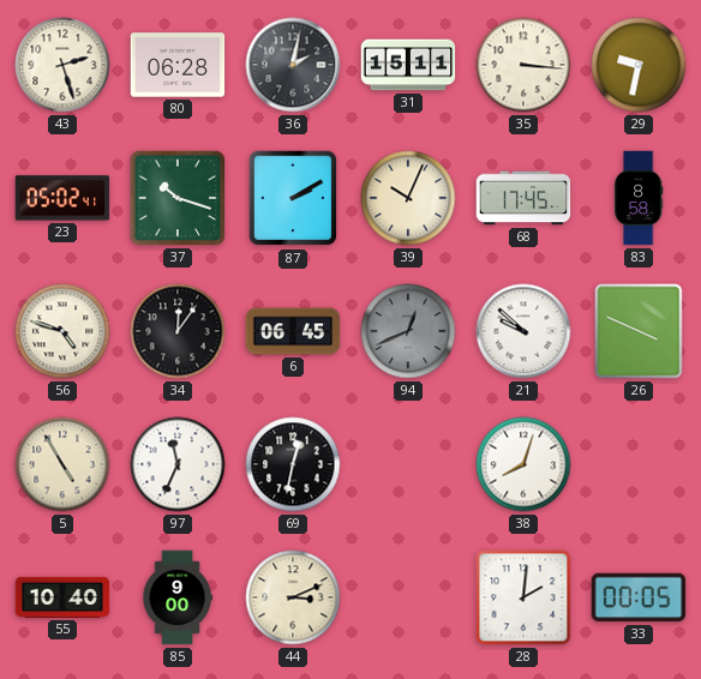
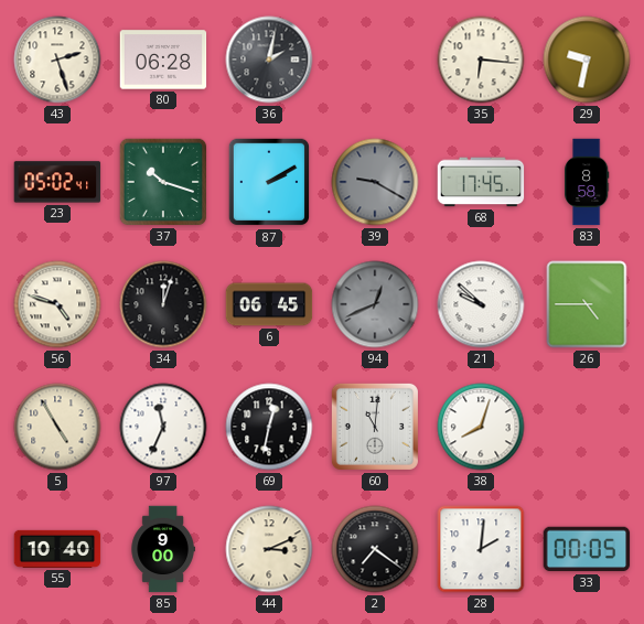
31: 15:11 -> none (408, 65)
35: 3:16 -> 6:16 (481, 60)
39: 10:04 -> 9:20 (375, 182)
39 dial: cream -> grey (375, 182)
34: 12:06 -> 12:03 (163, 304)
26: 3:49 -> 4:45 (587, 304)
60: none -> 11:01 (375, 427)
2: none -> 7:21 (375, 549)
